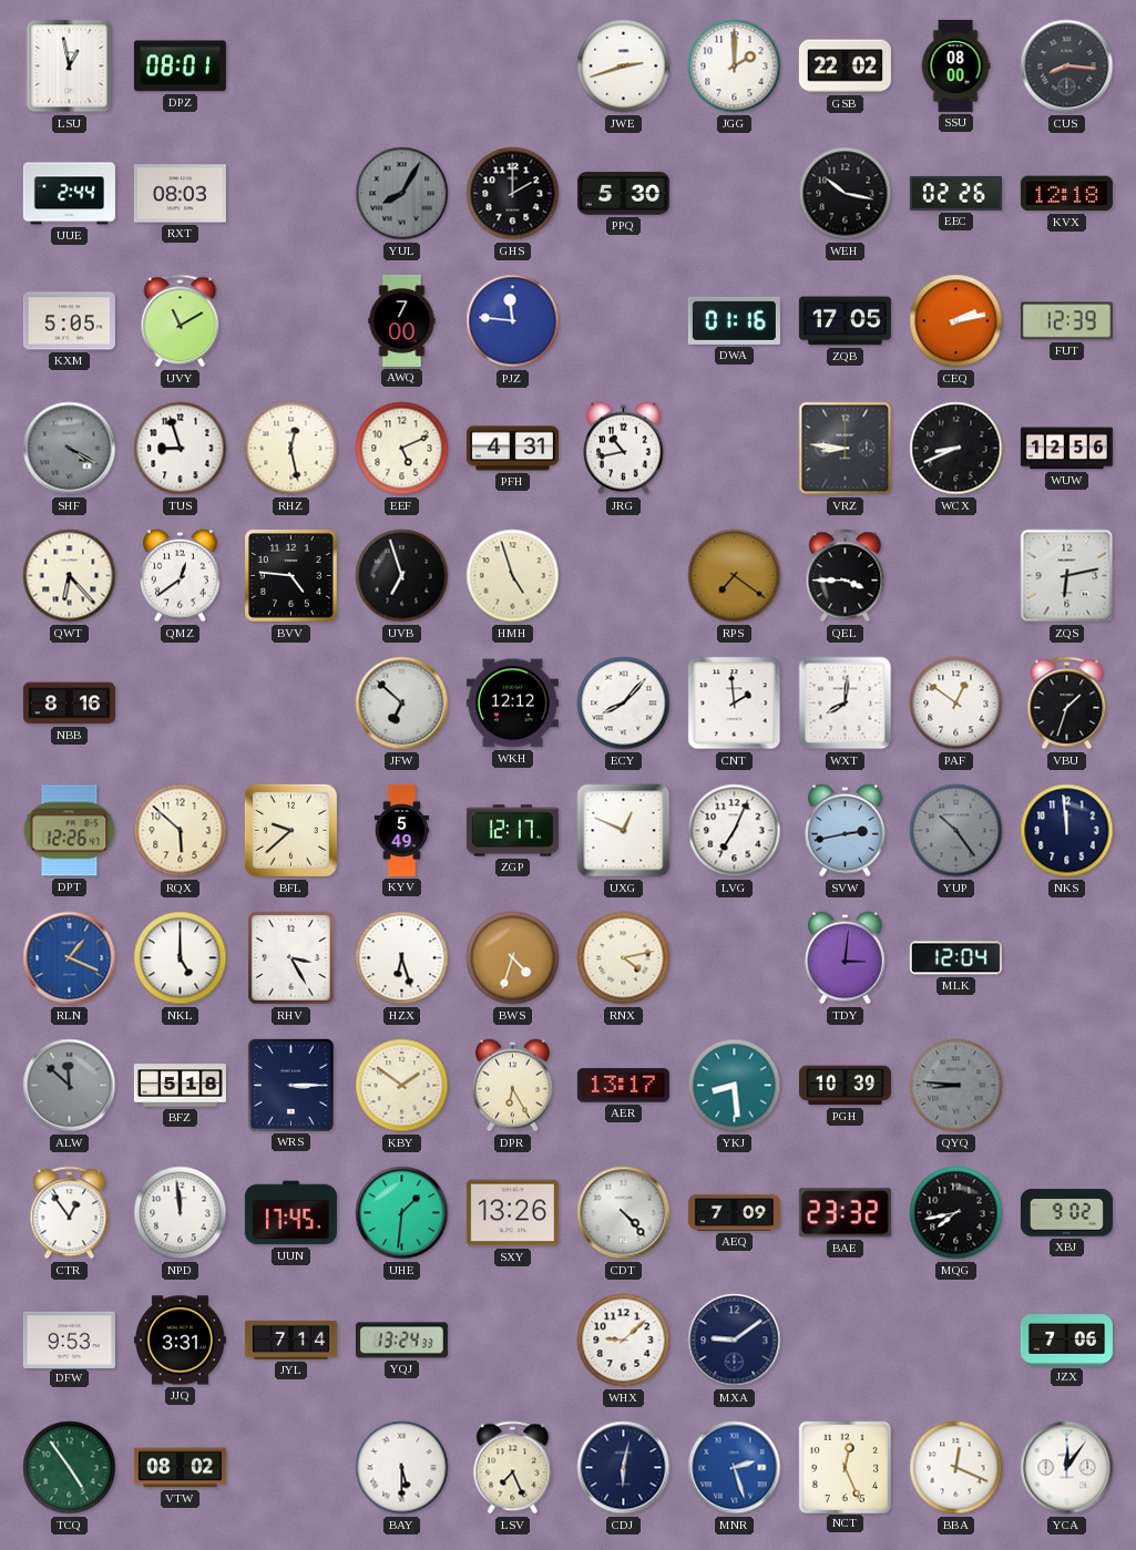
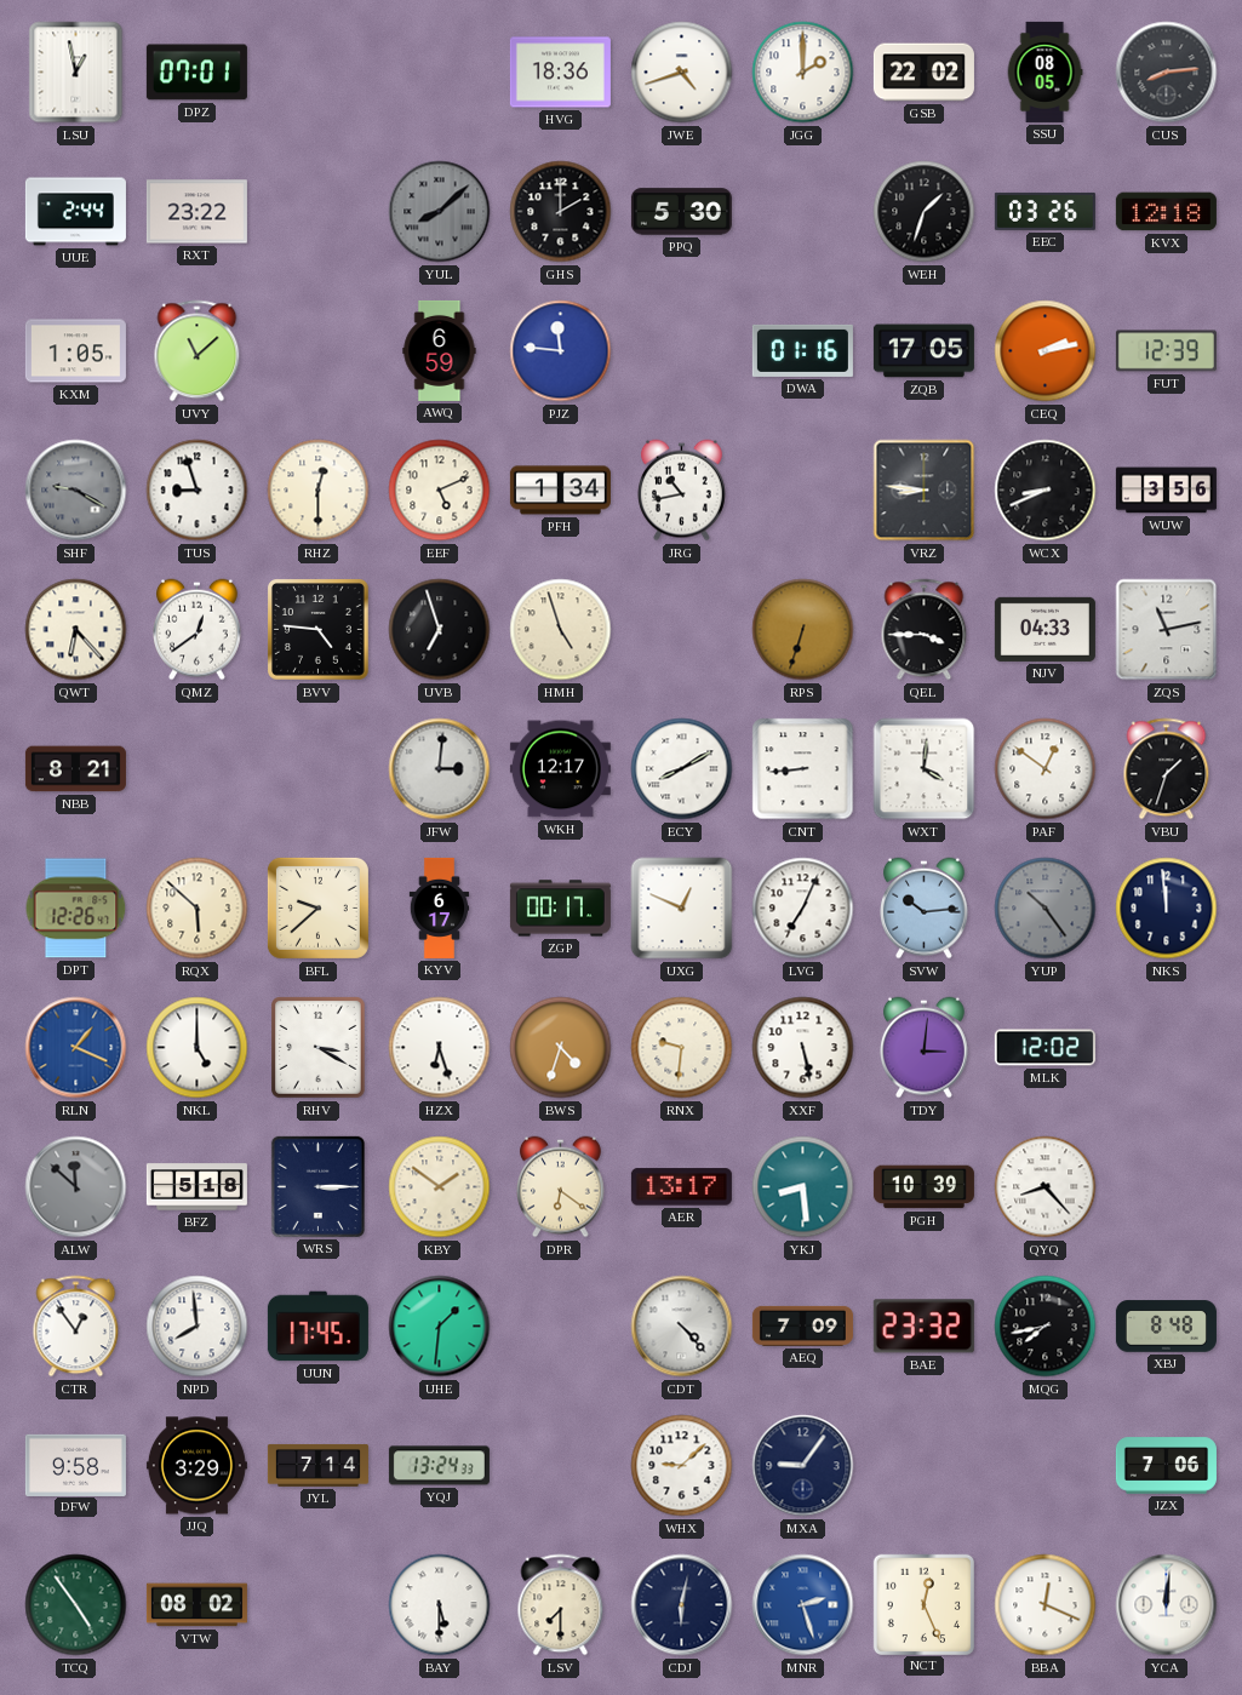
DPZ: 08:01 -> 07:01 (196, 73)
HVG: none -> 18:36 (560, 73)
JWE: 2:42 -> 4:42 (682, 73)
SSU: 08:00 -> 08:05 (1044, 71)
CUS: 8:16 -> 8:14 (1167, 73)
RXT: 08:03 -> 23:22 (196, 212)
YUL: 8:05 -> 8:08 (440, 212)
WEH: 10:17 -> 1:33 (925, 212)
EEC: 02:26 -> 03:26 (1044, 211)
KXM: 5:05 -> 1:05 (75, 351)
UVY: 11:10 -> 11:08 (198, 351)
AWQ: 7:00 -> 6:59 (440, 350)
SHF: 4:20 -> 9:20 (76, 491)
RHZ: 12:28 -> 12:30 (319, 491)
PFH: 4:31 -> 1:34 (560, 491)
WUW: 12:56 -> 3:56 (1166, 491)
RPS: 7:21 -> 6:33 (803, 630)
NJV: none -> 04:33 (1044, 629)
ZQS: 6:13 -> 11:13 (1167, 630)
NBB: 8:16 -> 8:21 (75, 769)
JFW: 6:52 -> 3:01 (440, 769)
WKH: 12:12 -> 12:17 (560, 769)
ECY: 8:07 -> 8:10 (682, 769)
CNT: 1:59 -> 8:44 (803, 769)
WXT: 8:01 -> 4:01 (925, 769)
KYV: 5:49 -> 6:17 (440, 907)
ZGP: 12:17 -> 00:17 (560, 909)
SVW: 2:43 -> 10:14 (925, 909)
RHV: 3:25 -> 3:20 (319, 1048)
RNX: 4:13 -> 9:31 (682, 1048)
XXF: none -> 5:28 (803, 1048)
MLK: 12:04 -> 12:02 (1044, 1048)
DPR: 6:25 -> 6:21 (561, 1187)
QYQ: 8:46 -> 8:23 (1046, 1187)
QYQ dial: grey -> white (1046, 1187)
NPD: 11:59 -> 7:59 (198, 1327)
SXY: 13:26 -> none (512, 1213)
XBJ: 9:02 -> 8:48 (1166, 1327)
DFW: 9:53 -> 9:58 (75, 1465)
JJQ: 3:31 -> 3:29 (196, 1466)
MXA: 9:09 -> 9:06 (803, 1466)
LSV: 7:26 -> 7:30 (561, 1605)
YCA: 12:06 -> 12:01 (1167, 1605)
